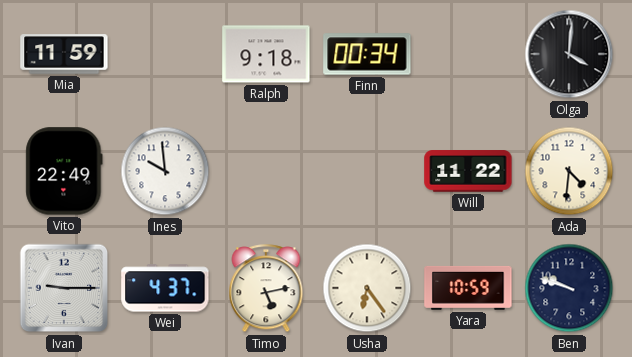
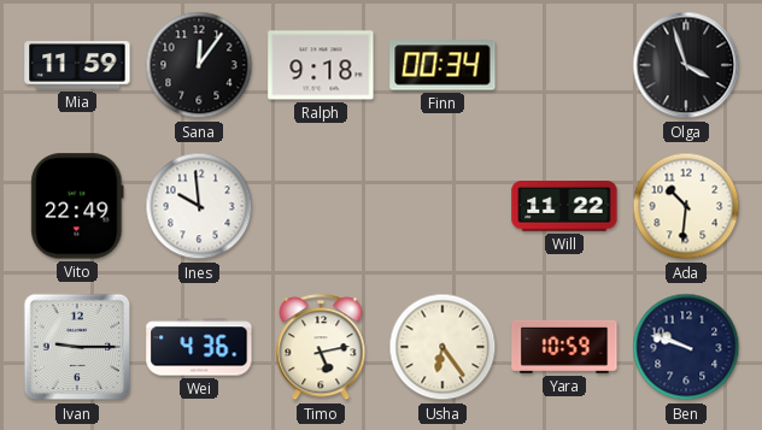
Sana: none -> 12:06 (199, 65)
Olga: 4:01 -> 3:57 (686, 65)
Ada: 4:31 -> 10:31 (686, 206)
Wei: 4:37 -> 4:36 (199, 347)
